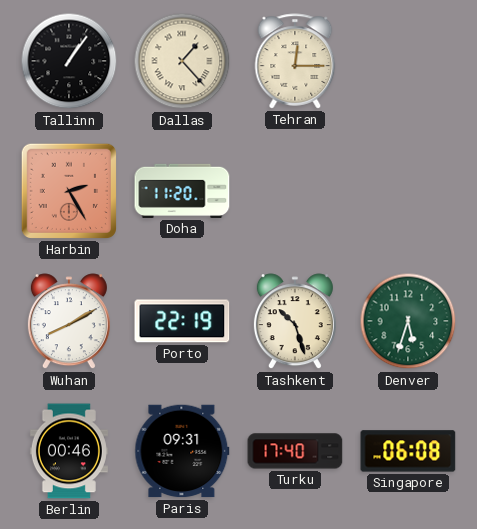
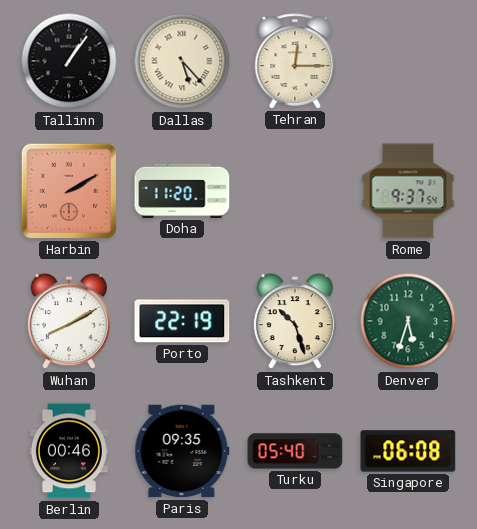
Dallas: 1:23 -> 5:23 (182, 61)
Harbin: 2:25 -> 2:10 (69, 191)
Rome: none -> 9:37 (408, 191)
Paris: 09:31 -> 09:35 (182, 451)
Turku: 17:40 -> 05:40 (295, 451)
